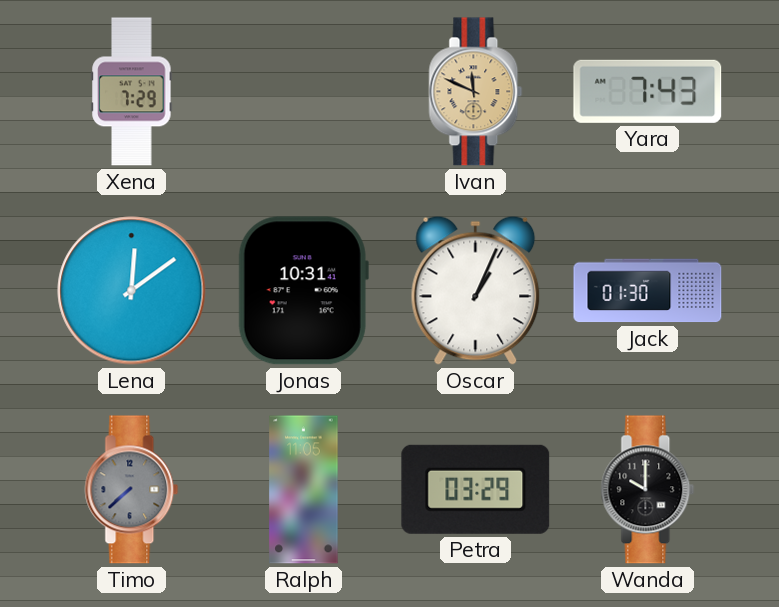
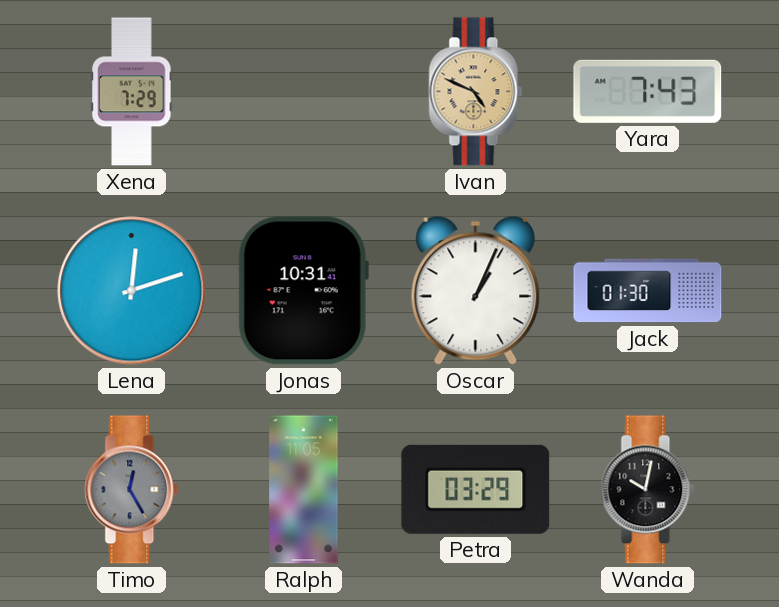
Ivan: 11:49 -> 4:49 (476, 92)
Lena: 12:09 -> 12:12 (132, 291)
Timo: 7:38 -> 12:25 (132, 490)
Wanda: 10:00 -> 10:02 (648, 490)
